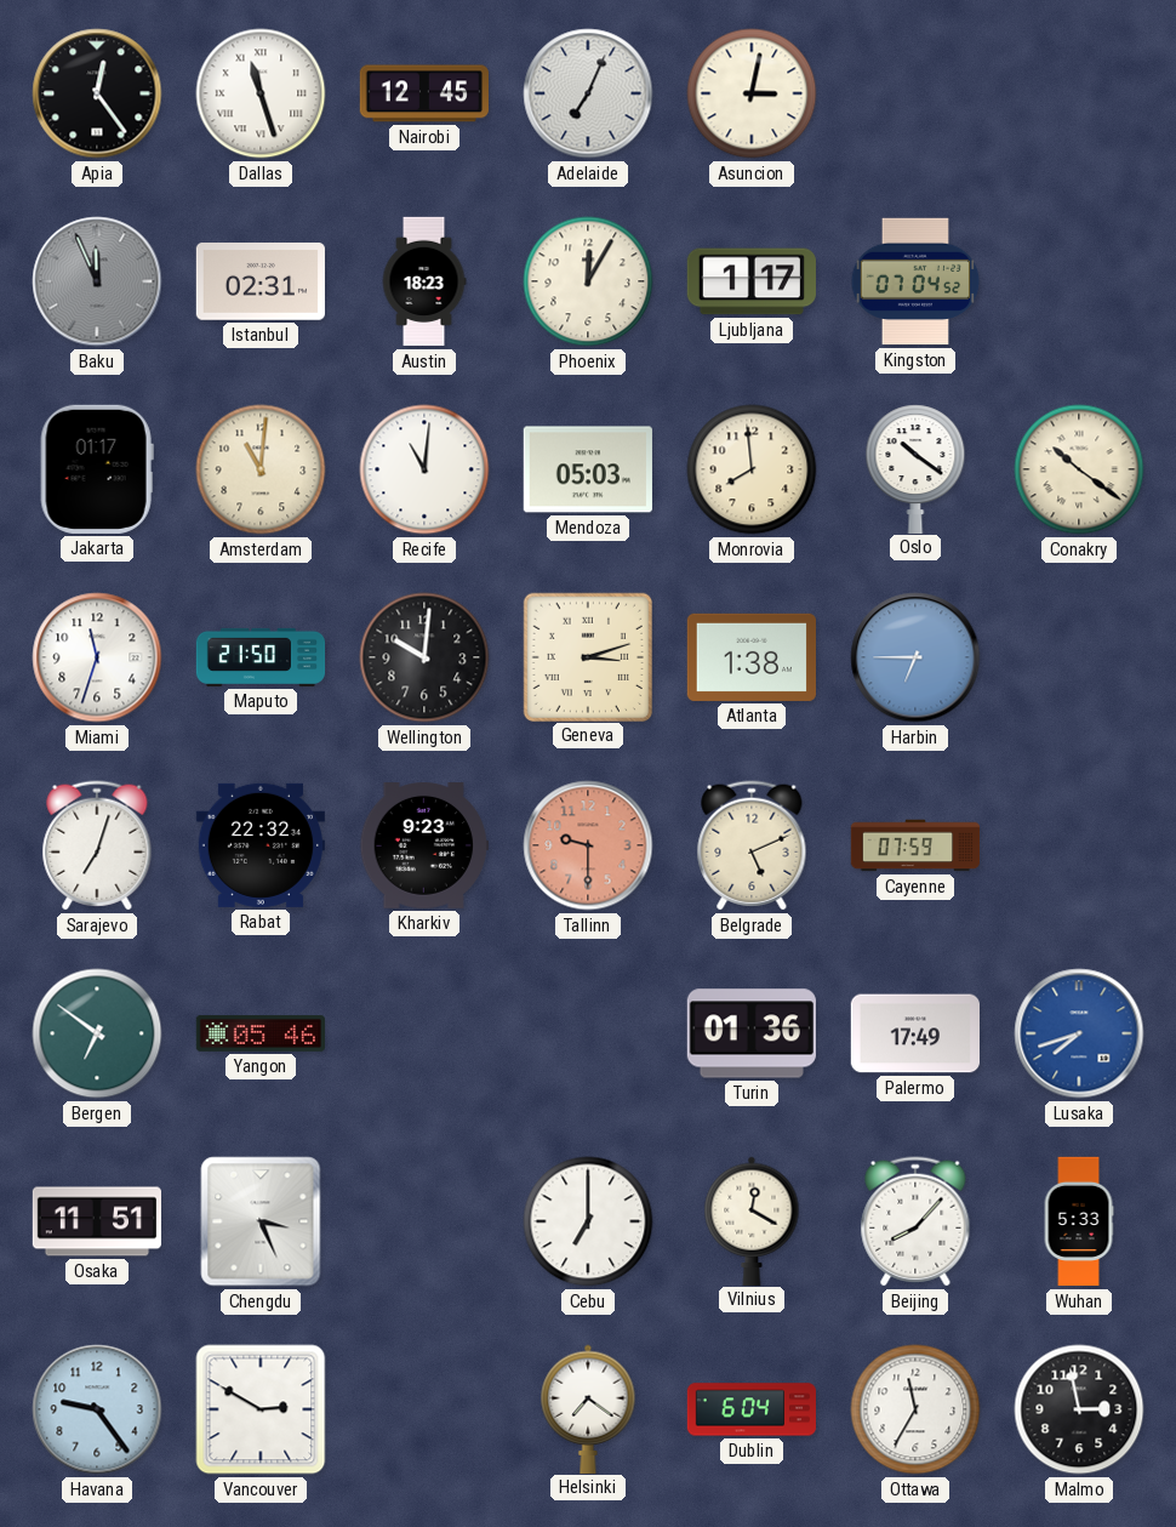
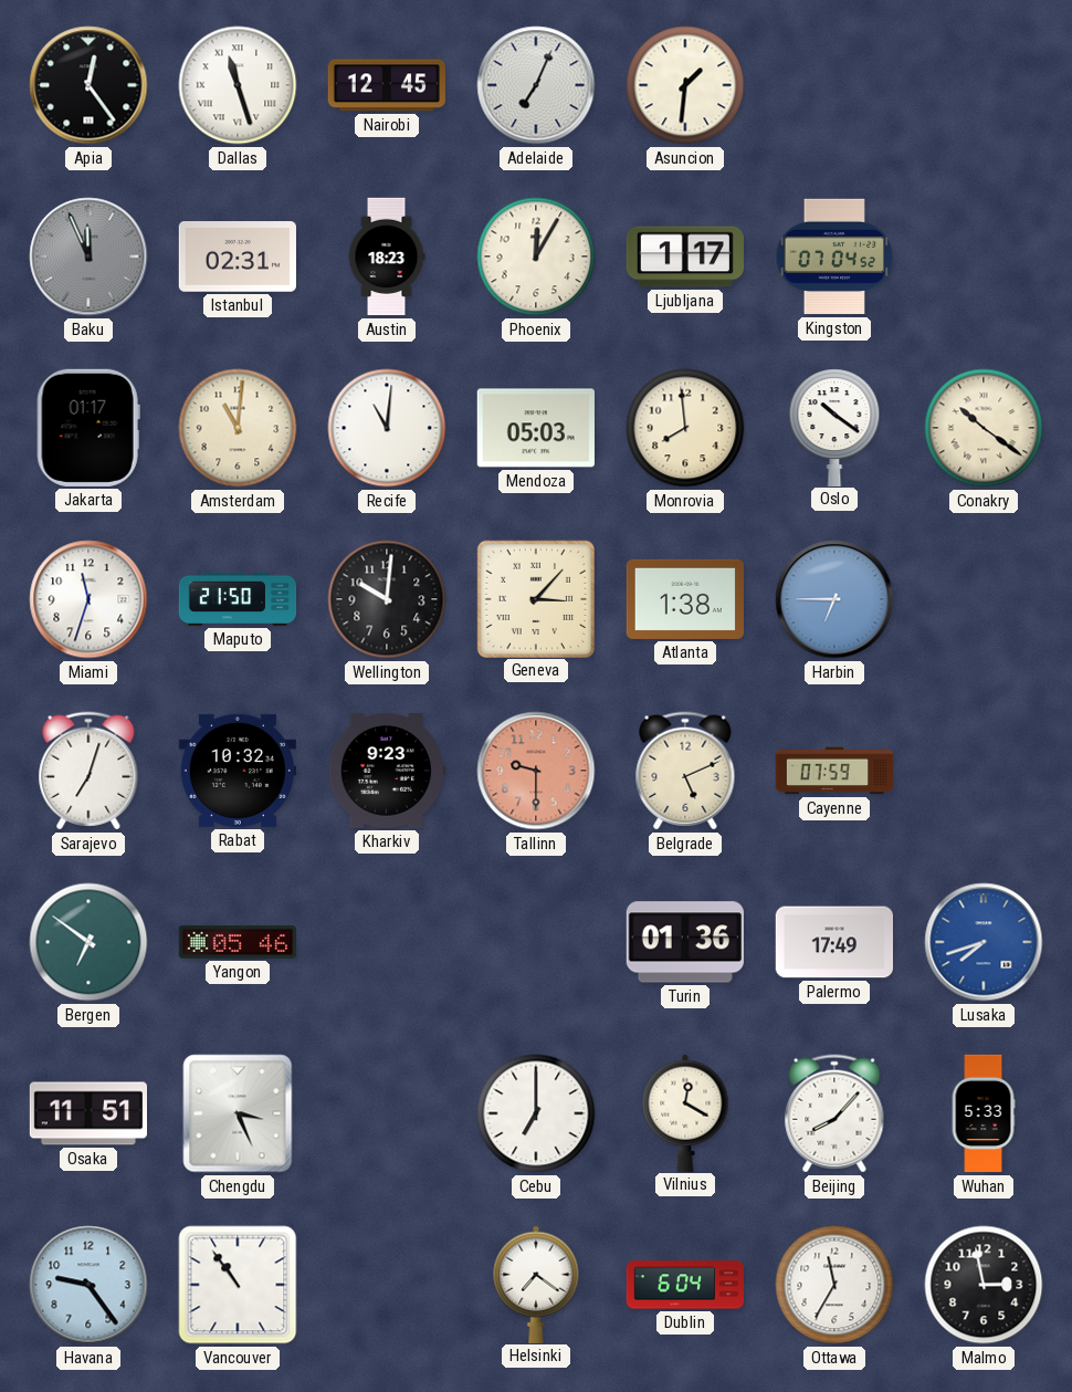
Asuncion: 3:02 -> 1:31 (685, 85)
Geneva: 3:12 -> 3:07 (535, 598)
Rabat: 22:32 -> 10:32 (238, 771)
Vancouver: 2:50 -> 10:54 (238, 1285)
